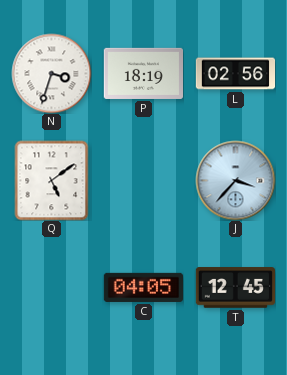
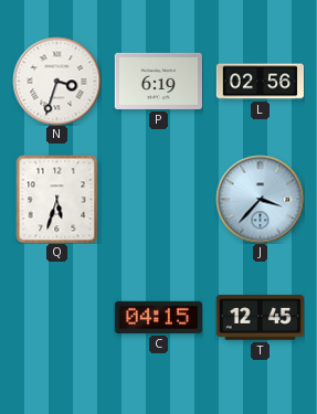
P: 18:19 -> 6:19 (158, 81)
Q: 5:09 -> 5:33 (57, 199)
C: 04:05 -> 04:15 (158, 317)
